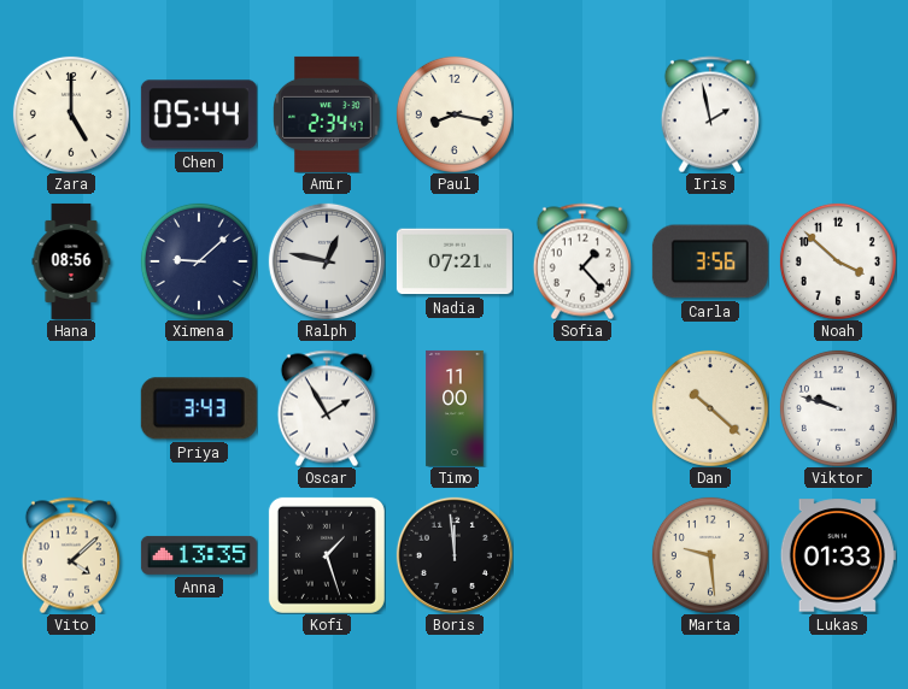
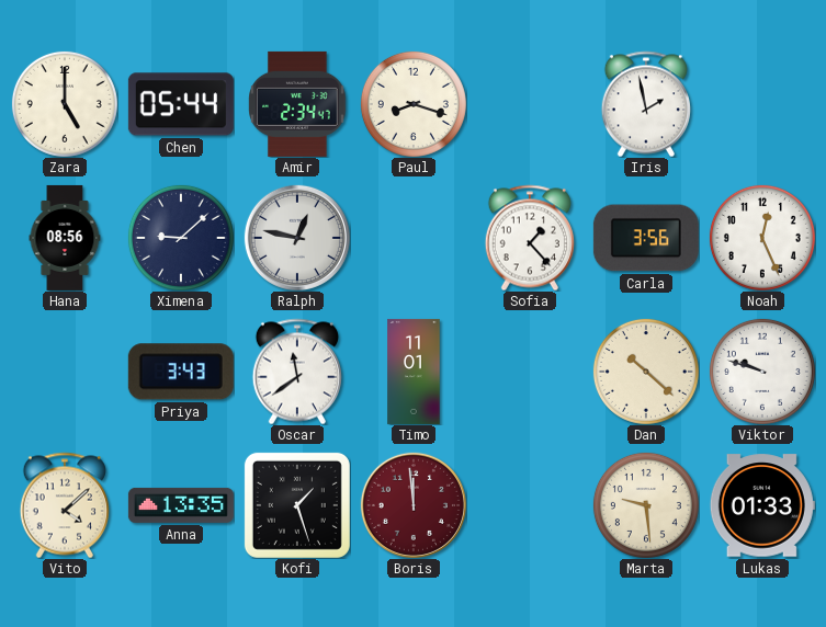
Paul: 8:17 -> 8:18 (414, 104)
Nadia: 07:21 -> none (455, 261)
Noah: 3:52 -> 12:26 (762, 238)
Oscar: 1:55 -> 11:39 (297, 372)
Timo: 11:00 -> 11:01 (414, 372)
Boris dial: black -> burgundy (414, 505)
